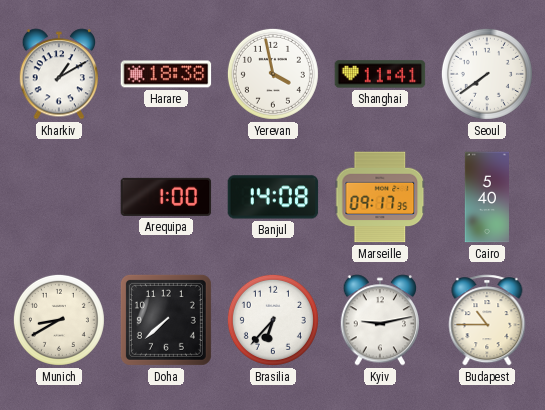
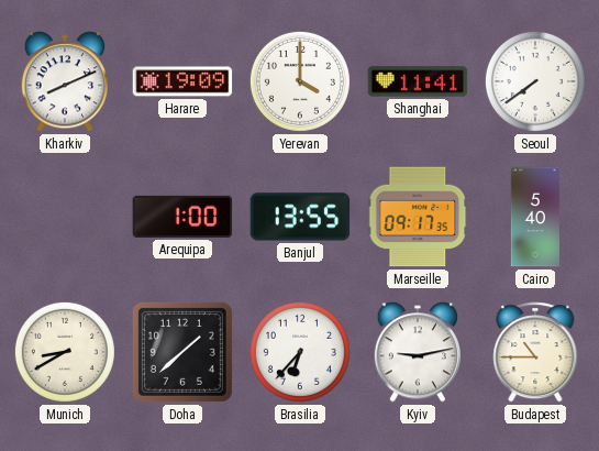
Kharkiv: 1:10 -> 8:11 (64, 81)
Harare: 18:38 -> 19:09 (182, 81)
Yerevan: 3:58 -> 4:00 (300, 81)
Banjul: 14:08 -> 13:55 (300, 217)
Doha: 7:38 -> 1:38 (182, 352)
